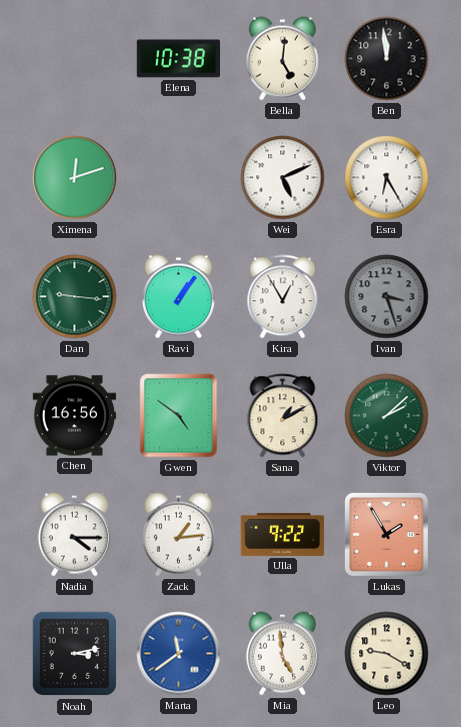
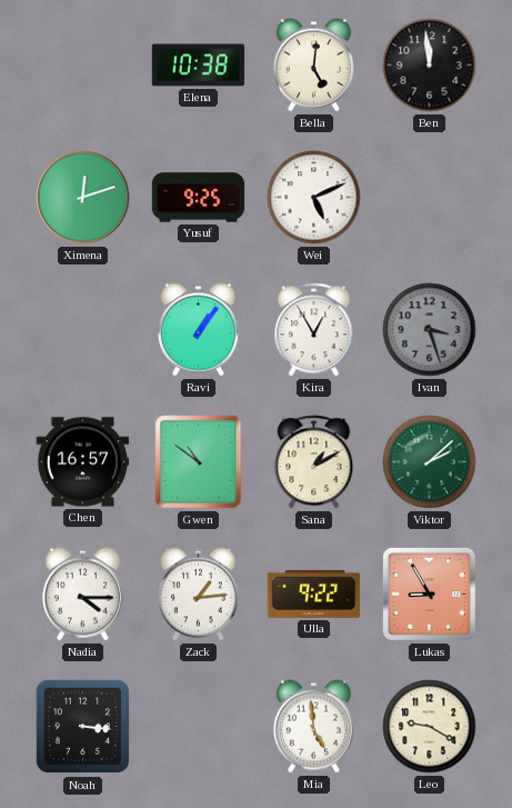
Yusuf: none -> 9:25 (199, 198)
Esra: 6:25 -> none (387, 178)
Dan: 9:16 -> none (75, 297)
Chen: 16:56 -> 16:57 (83, 462)
Gwen: 4:51 -> 10:51 (199, 462)
Lukas: 1:55 -> 8:55 (429, 593)
Noah: 3:13 -> 3:16 (83, 727)
Marta: 11:39 -> none (179, 654)
